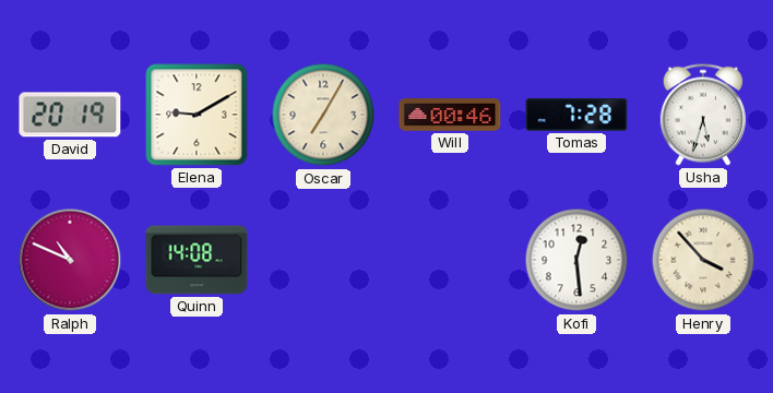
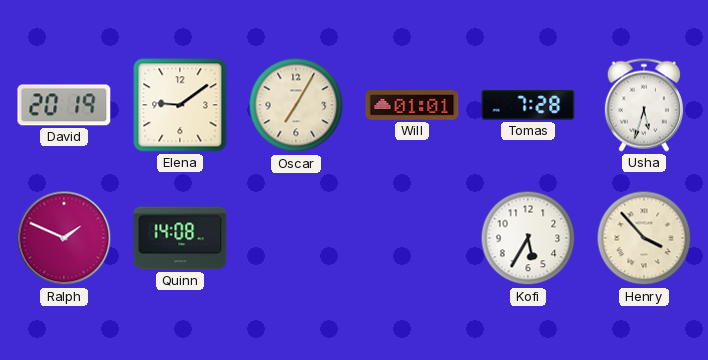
Elena: 9:10 -> 9:09 (180, 105)
Will: 00:46 -> 01:01 (412, 105)
Ralph: 10:49 -> 1:49 (64, 238)
Kofi: 12:29 -> 5:35 (528, 238)
